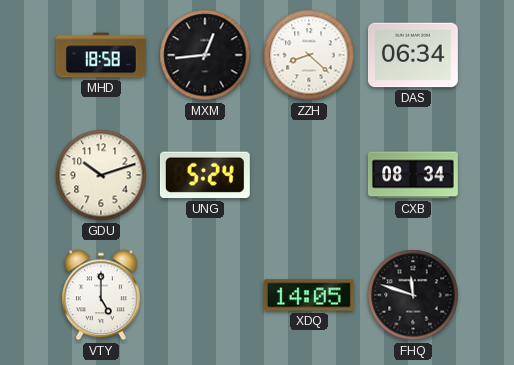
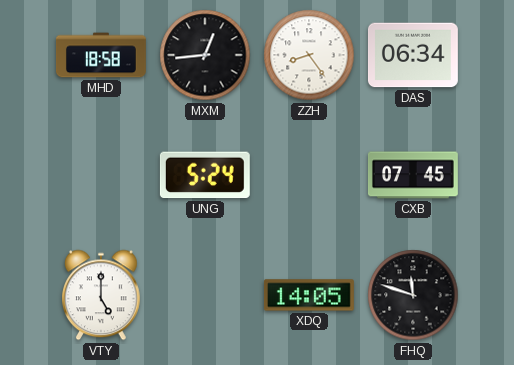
ZZH: 8:22 -> 8:24 (309, 55)
GDU: 10:12 -> none (101, 175)
CXB: 08:34 -> 07:45 (413, 175)
